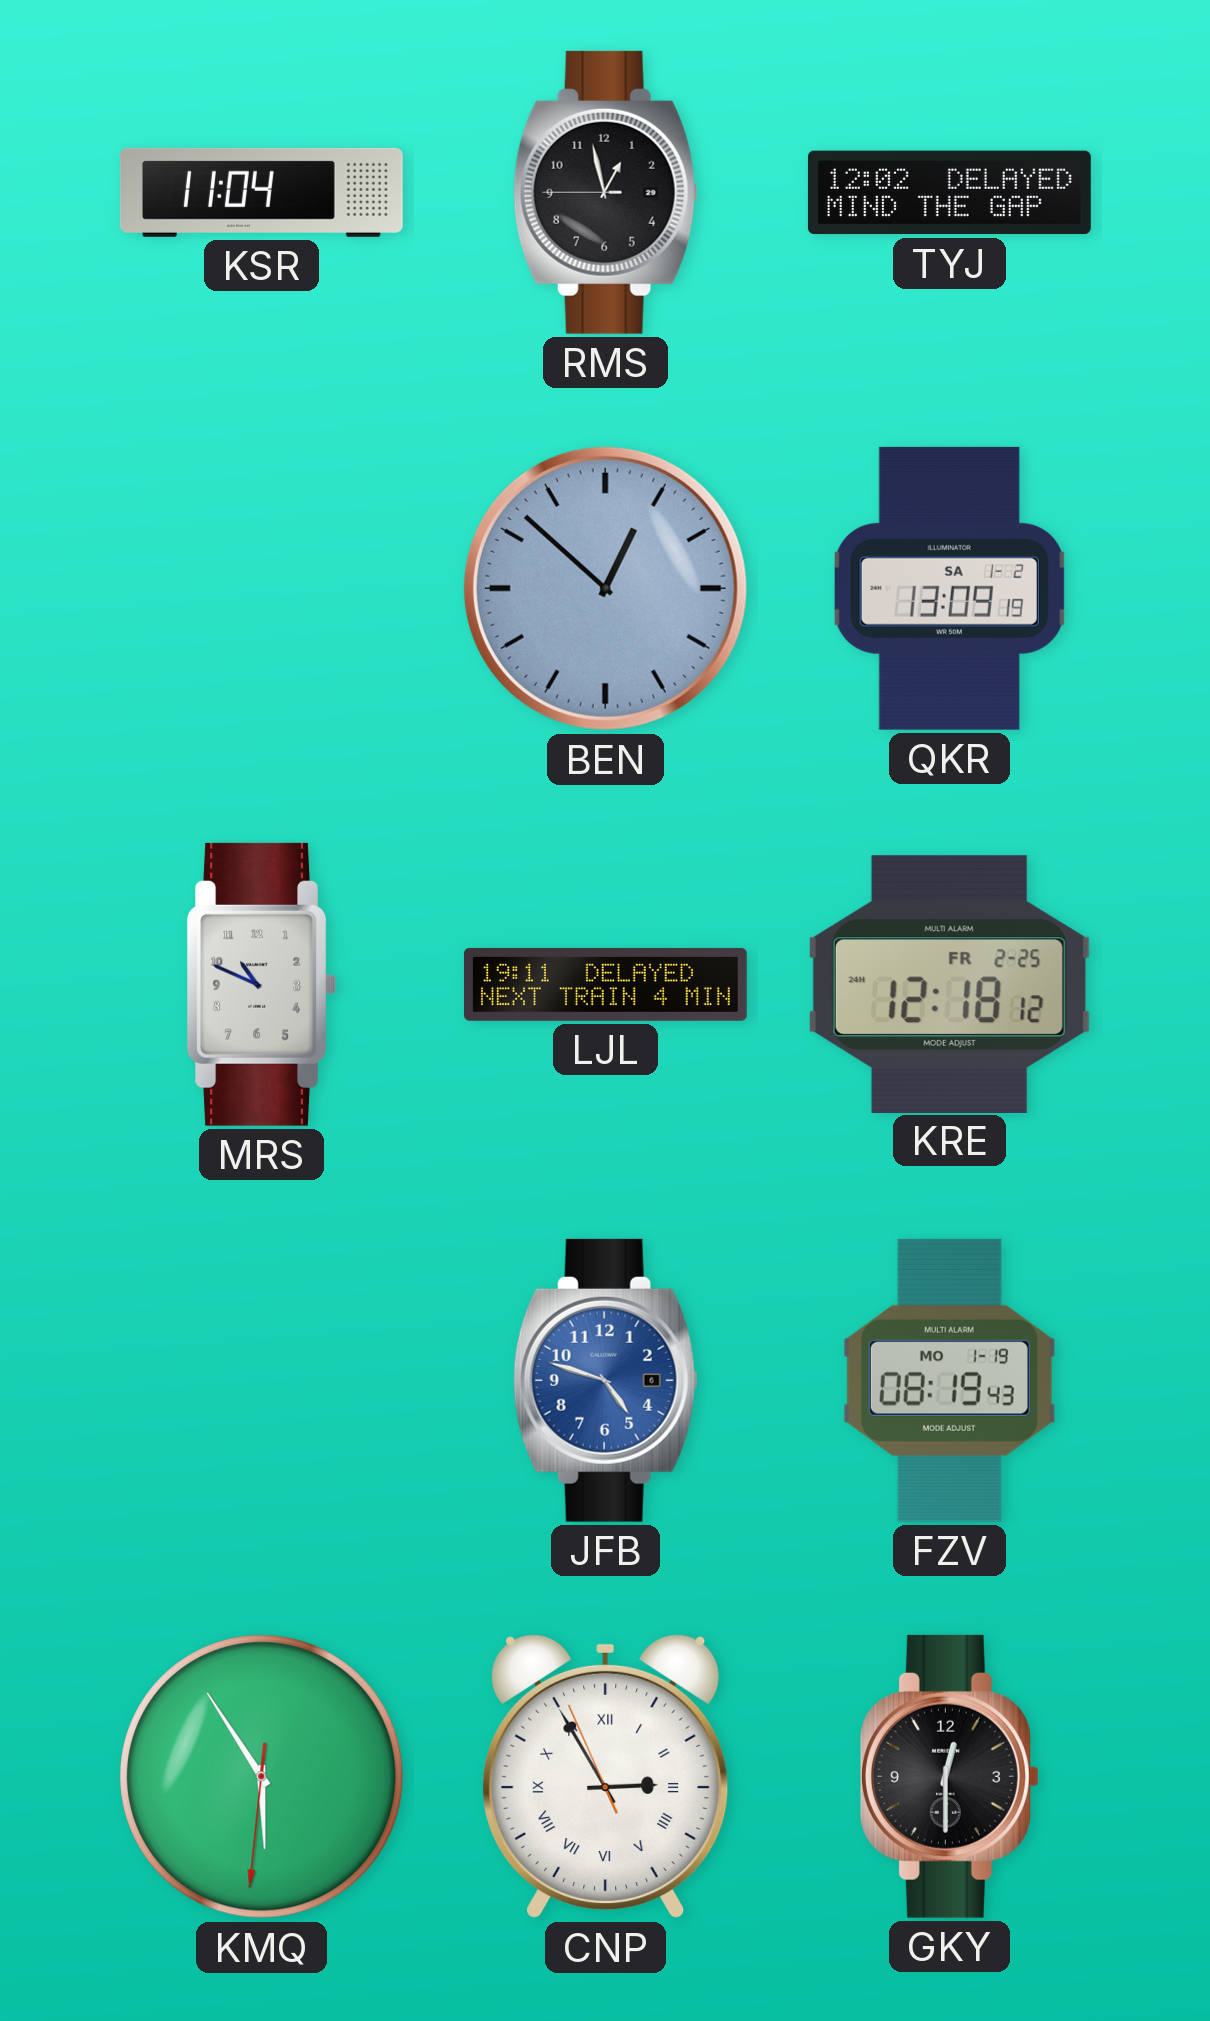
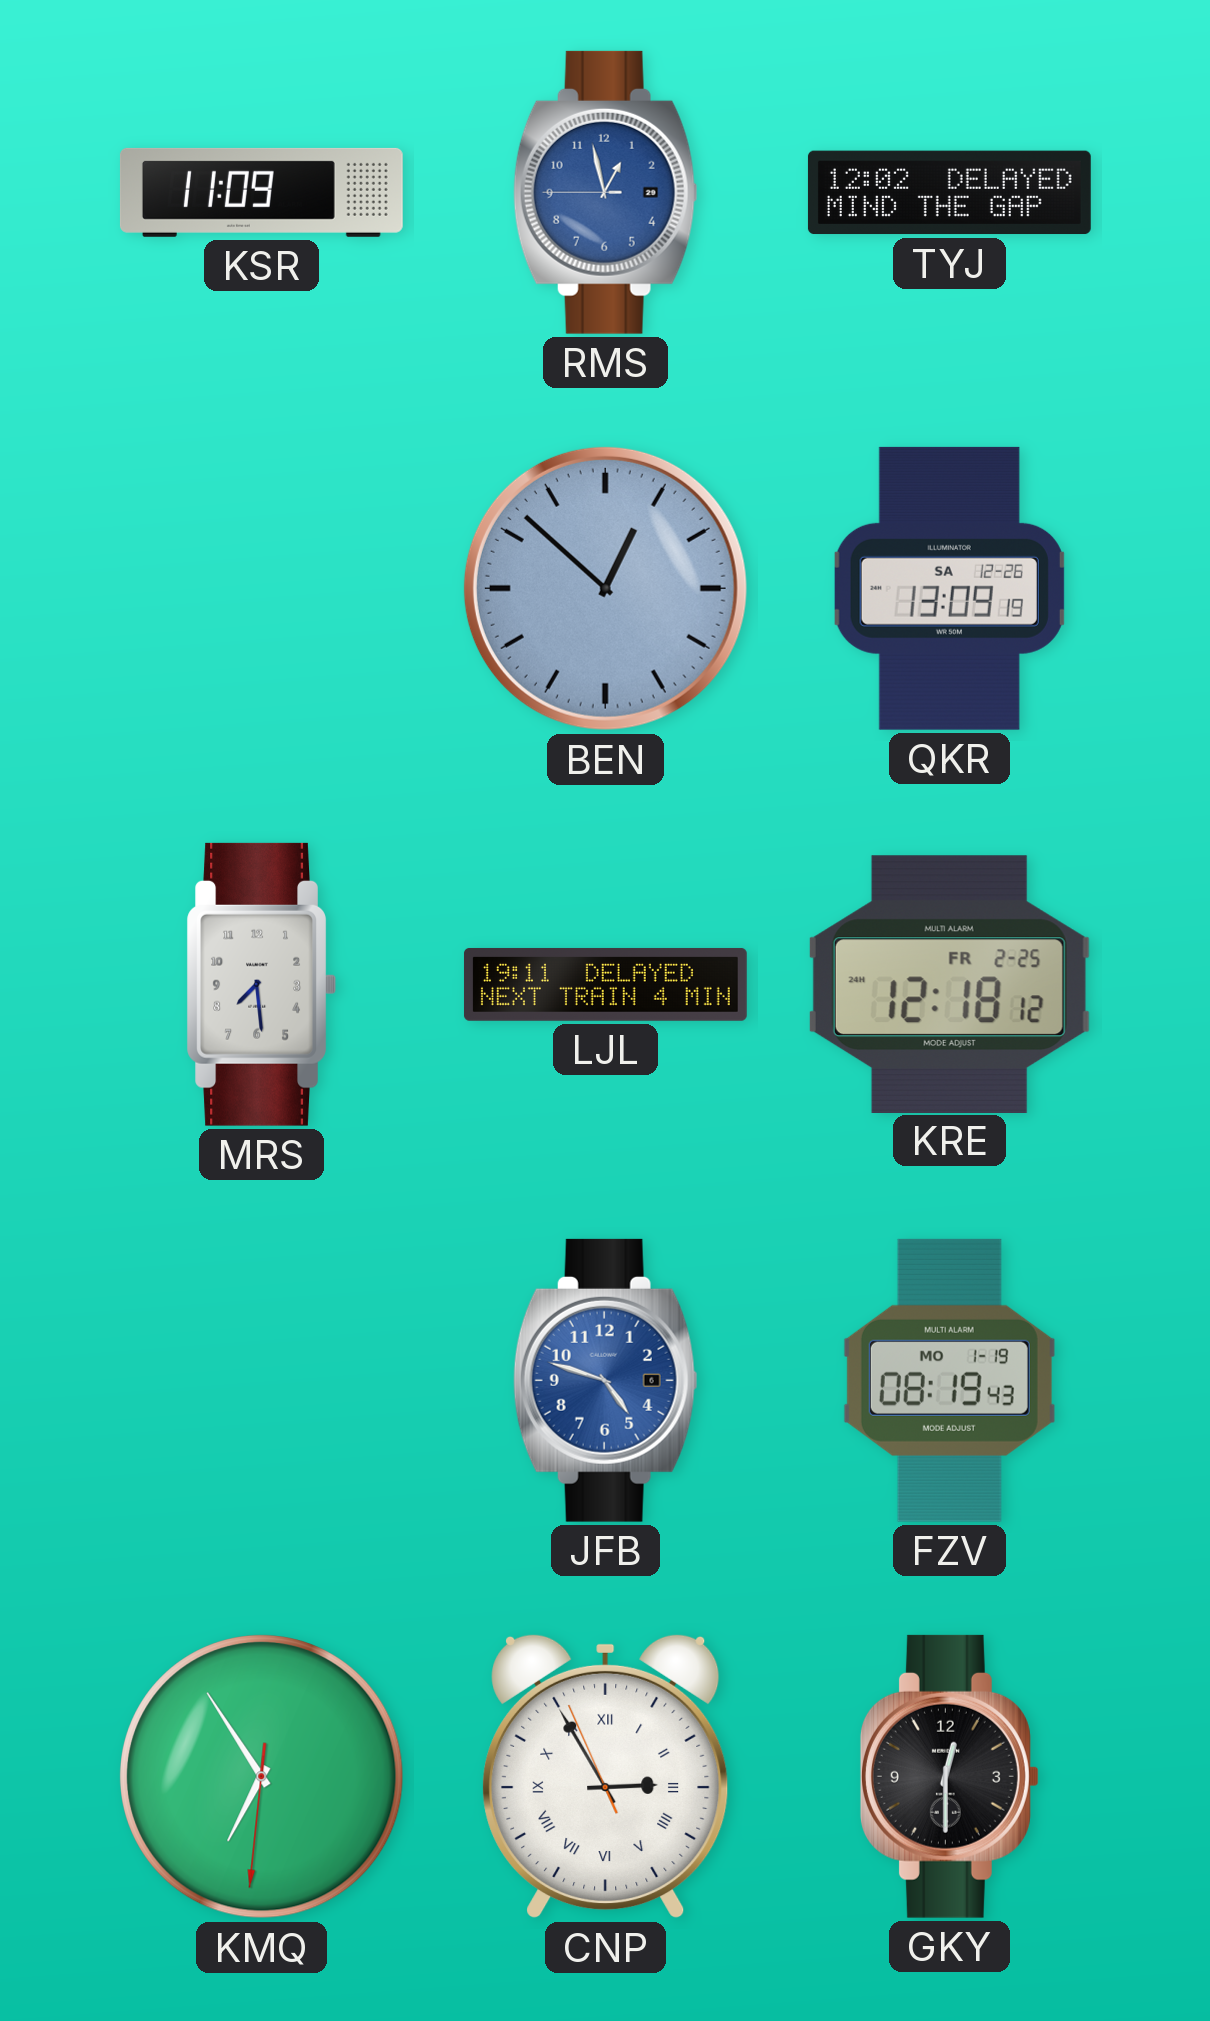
KSR: 11:04 -> 11:09 (261, 192)
RMS dial: black -> blue (605, 192)
QKR date: SA 1-2 -> SA 12-26 (949, 588)
MRS: 10:49 -> 7:29 (261, 984)
KMQ: 5:54 -> 6:54 (262, 1777)
